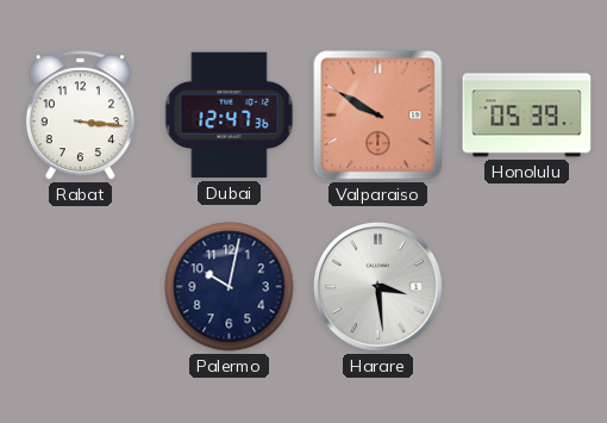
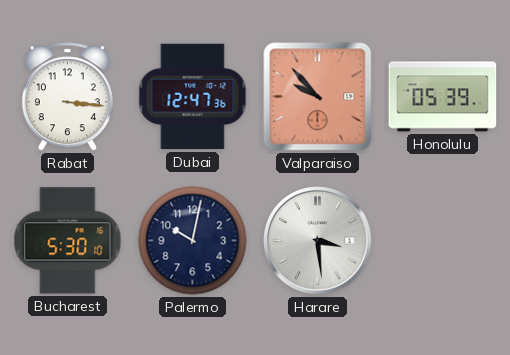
Valparaiso: 9:50 -> 9:53 (318, 97)
Bucharest: none -> 5:30 (68, 241)
